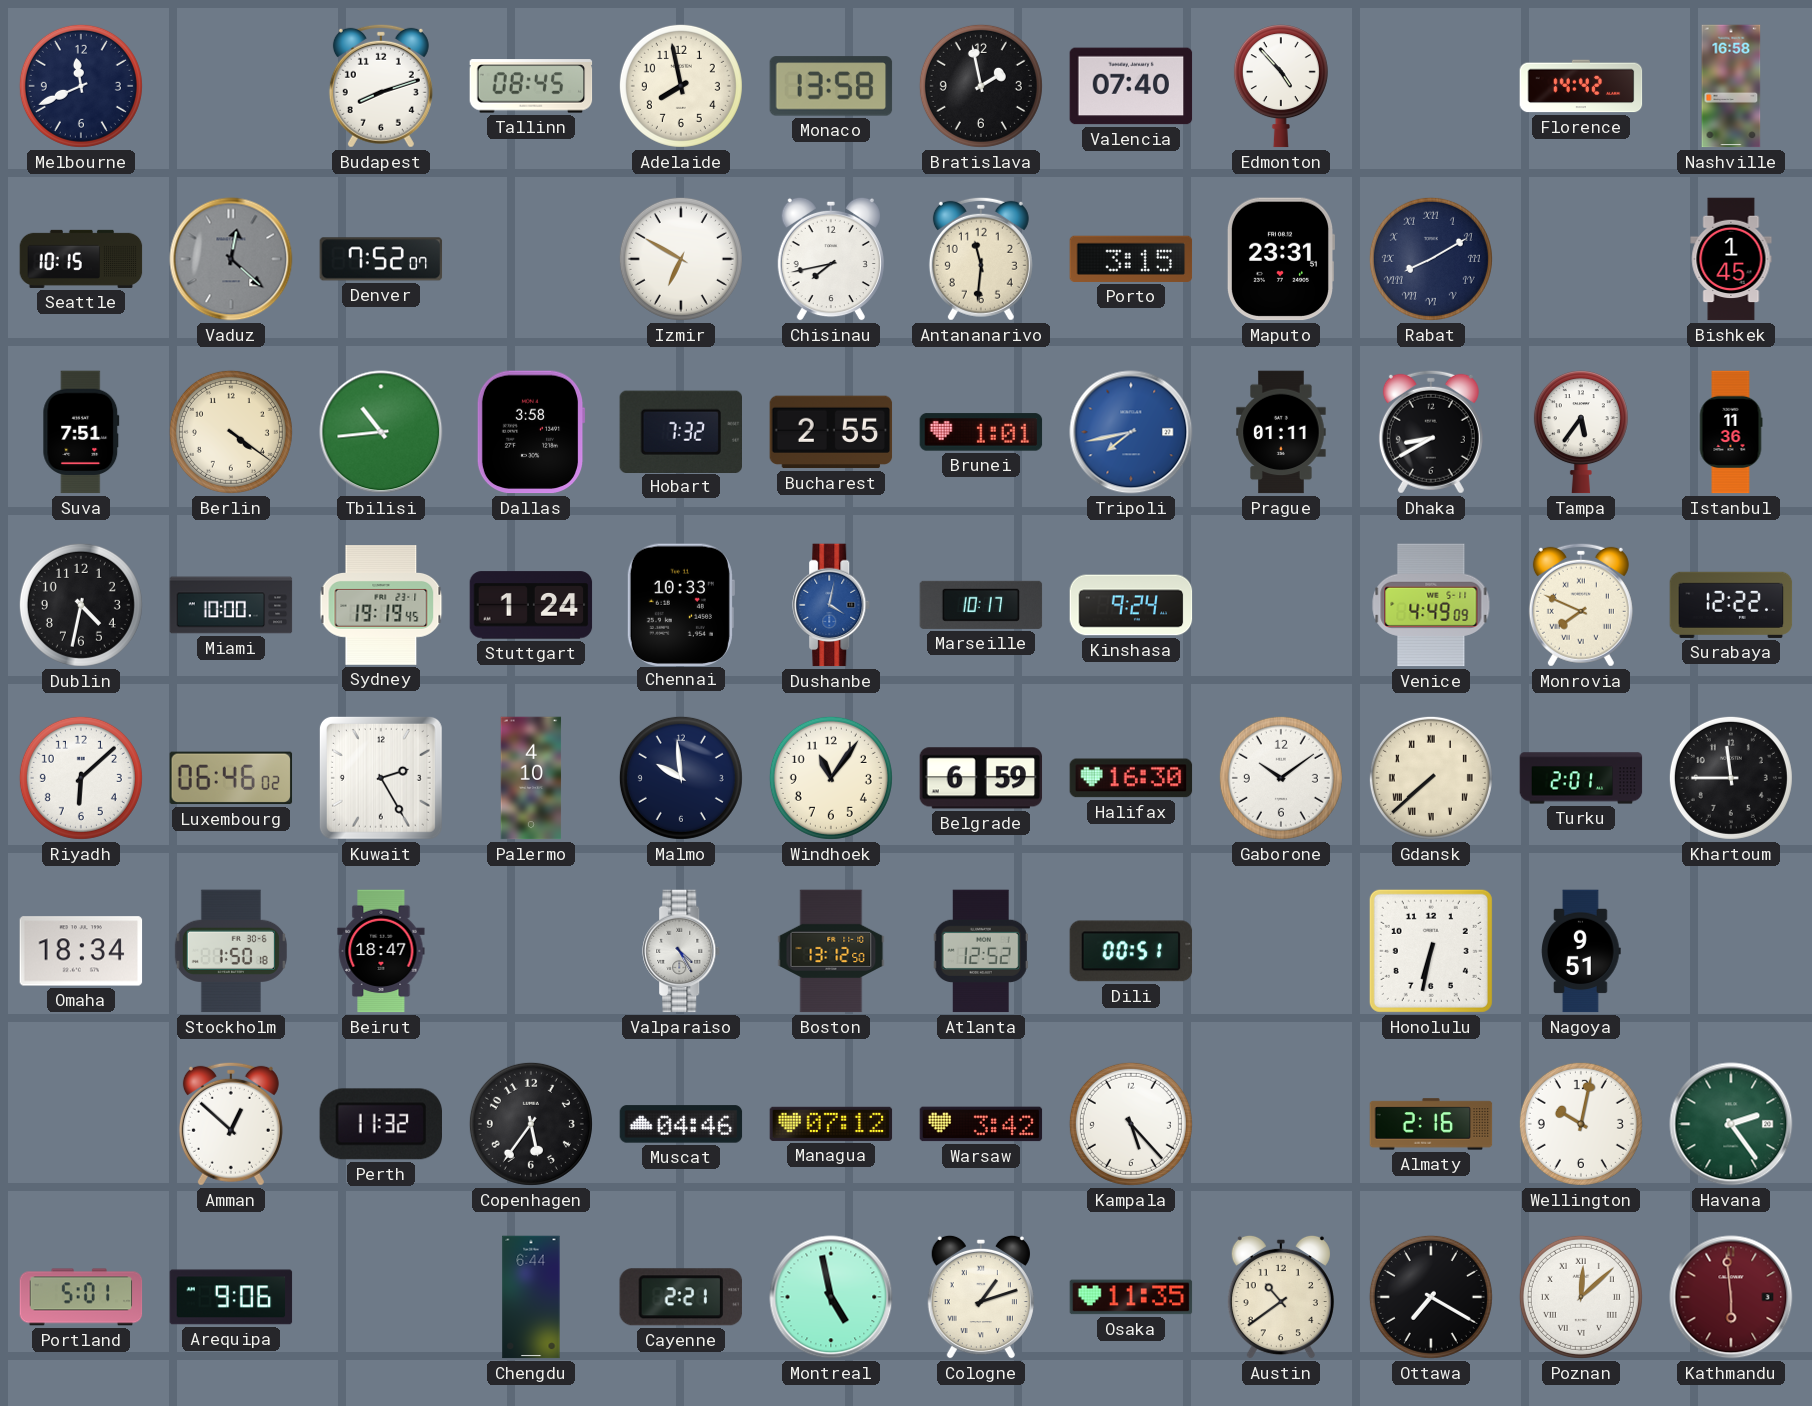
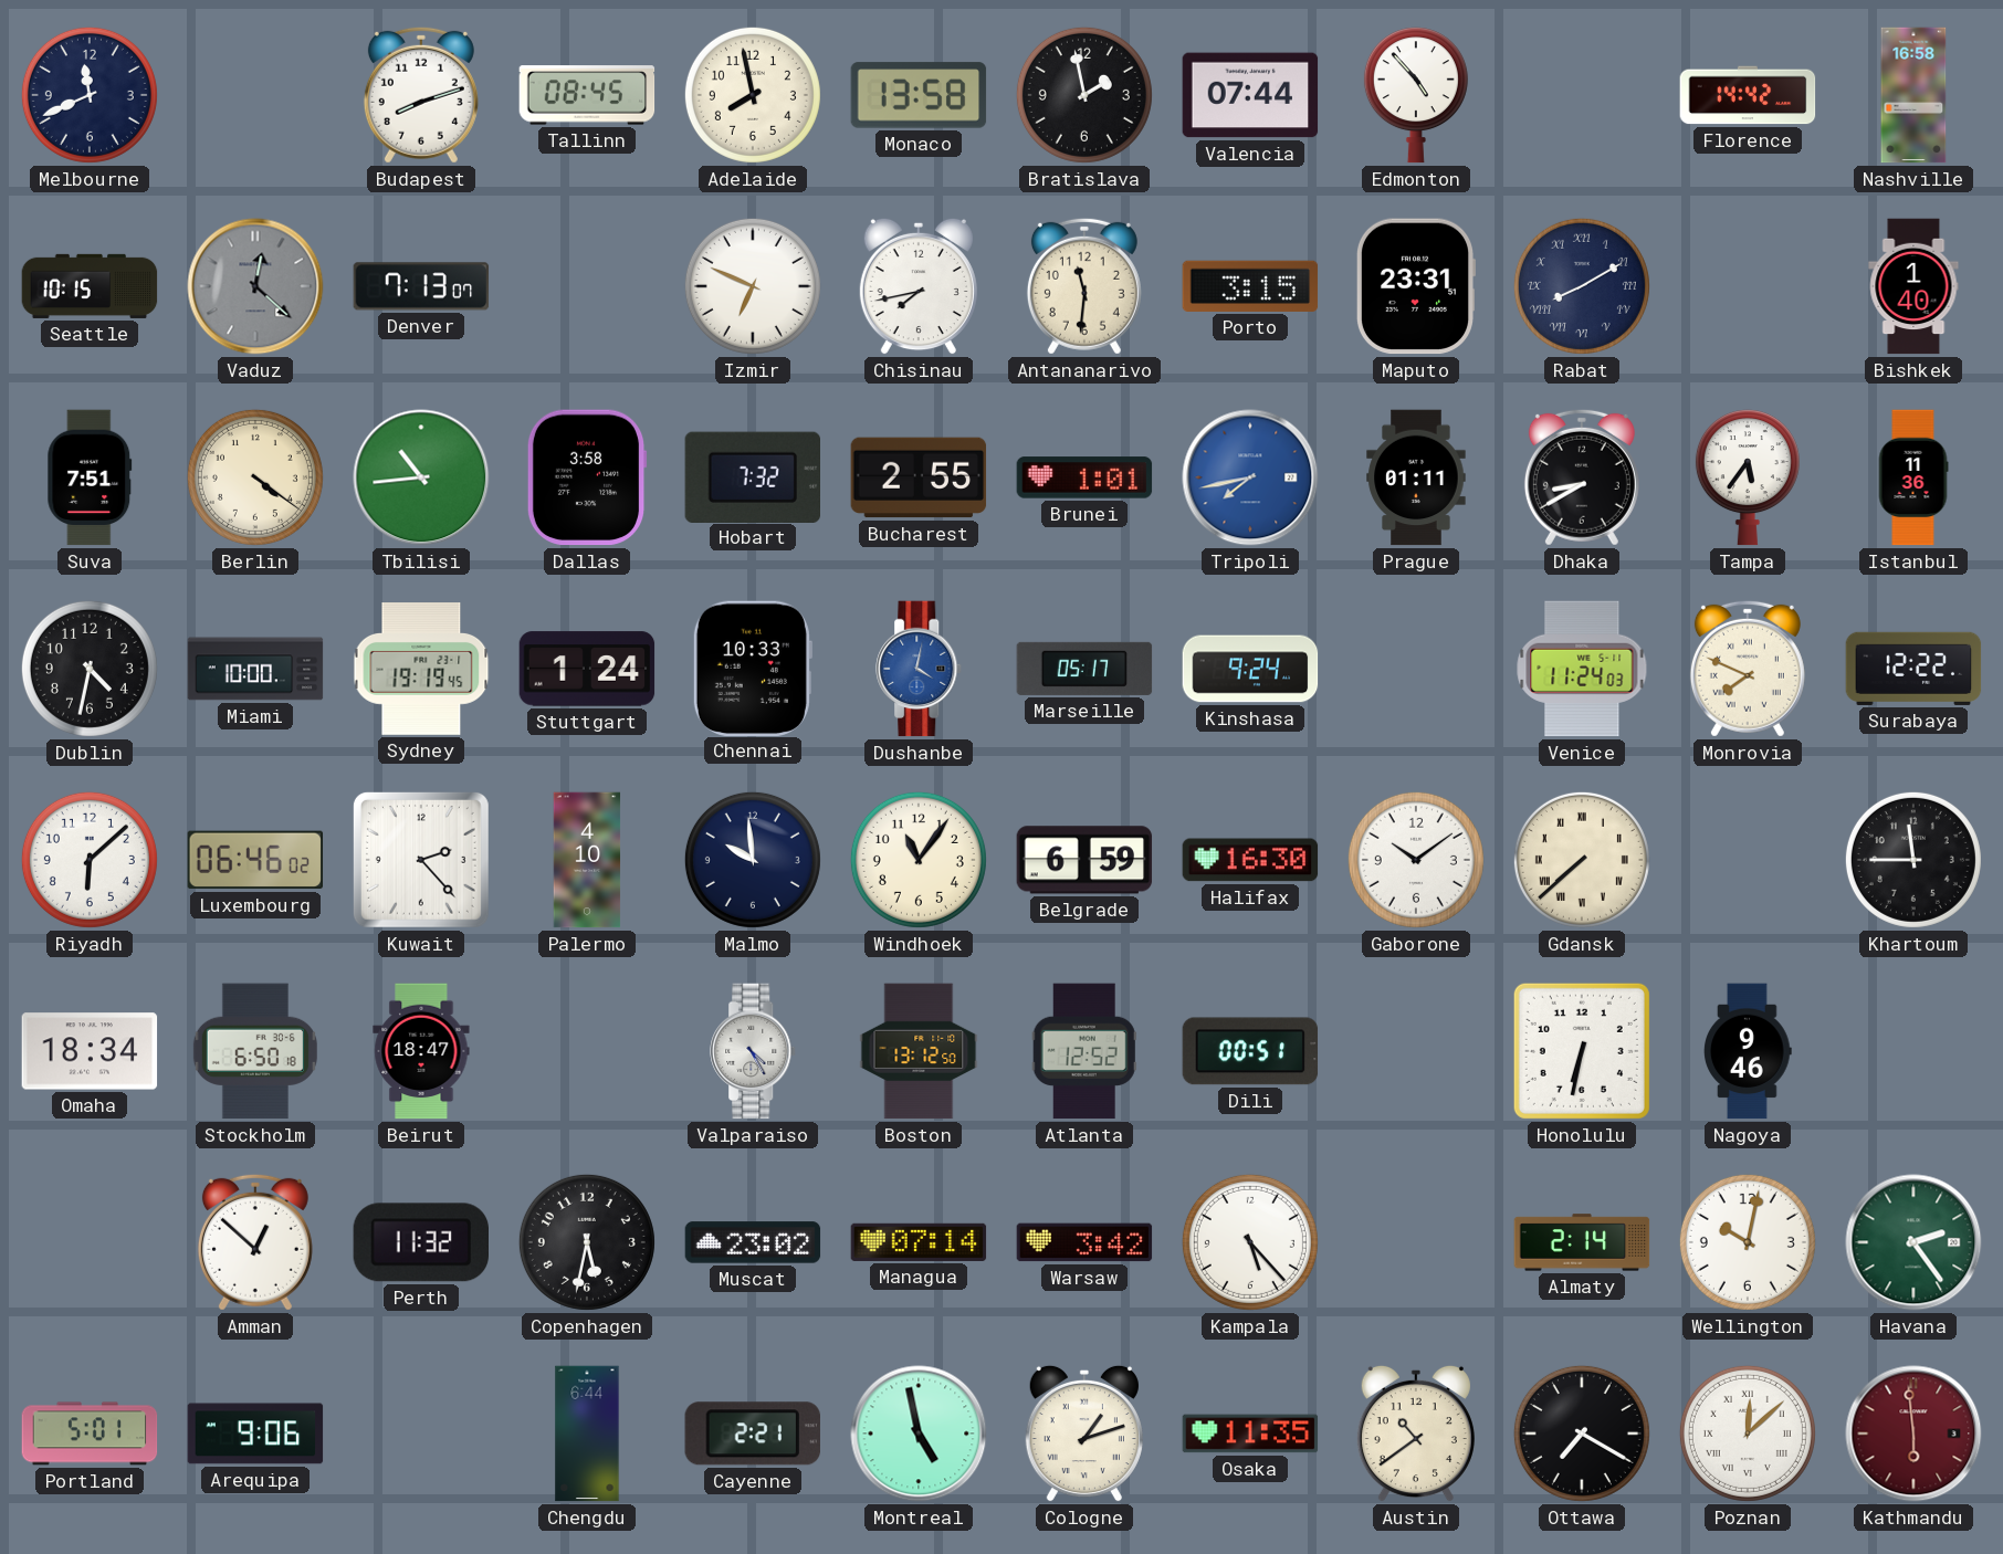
Valencia: 07:40 -> 07:44 (1250, 95)
Denver: 7:52 -> 7:13 (421, 286)
Izmir: 6:50 -> 6:49 (753, 286)
Bishkek: 1:45 -> 1:40 (1913, 286)
Marseille: 10:17 -> 05:17 (1084, 669)
Venice: 4:49 -> 11:24 (1582, 669)
Kuwait: 2:25 -> 2:23 (421, 860)
Turku: 2:01 -> none (1581, 778)
Stockholm: 1:50 -> 6:50 (255, 1051)
Nagoya: 9:51 -> 9:46 (1748, 1051)
Copenhagen: 5:36 -> 5:32 (587, 1242)
Muscat: 04:46 -> 23:02 (753, 1242)
Managua: 07:12 -> 07:14 (919, 1242)
Almaty: 2:16 -> 2:14 (1582, 1242)
